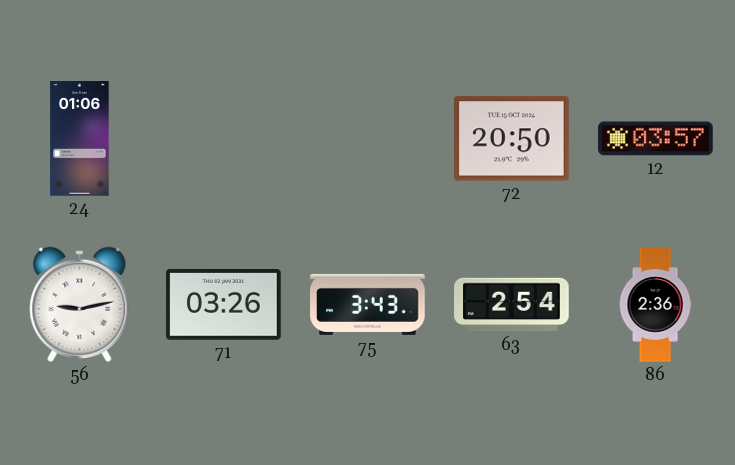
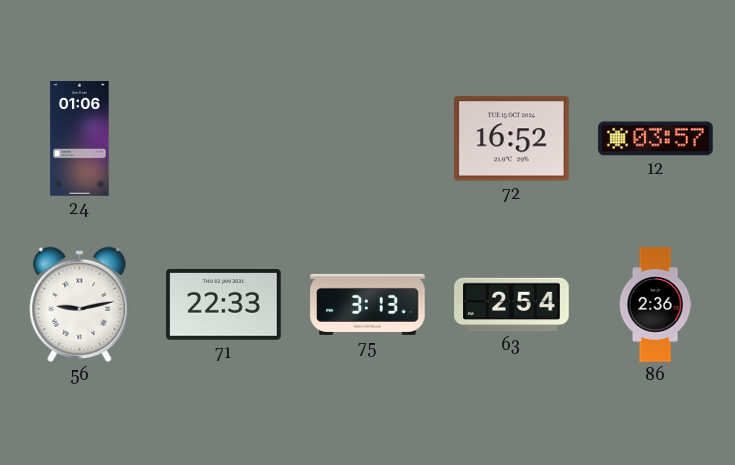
72: 20:50 -> 16:52 (512, 139)
71: 03:26 -> 22:33 (224, 305)
75: 3:43 -> 3:13 (368, 304)
